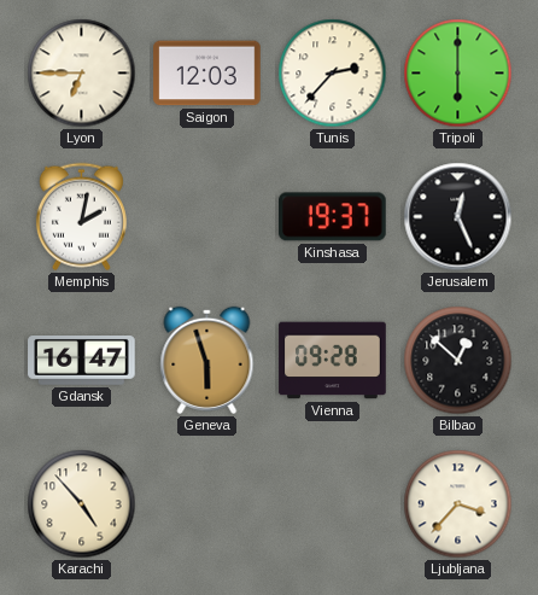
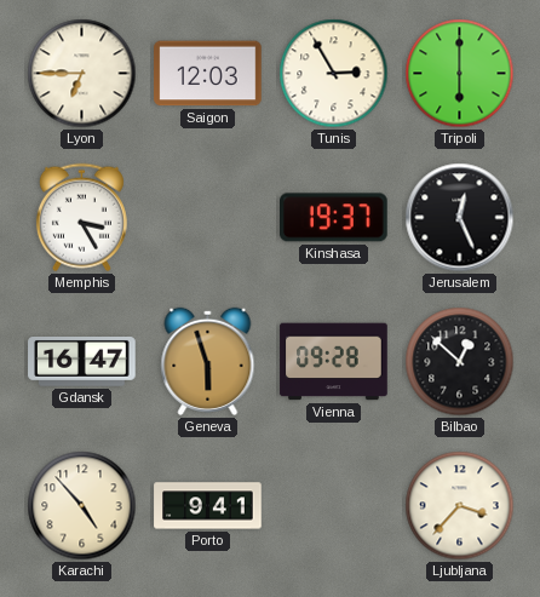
Tunis: 2:37 -> 2:55 (334, 74)
Memphis: 2:02 -> 3:25 (81, 218)
Porto: none -> 9:41 (208, 506)
